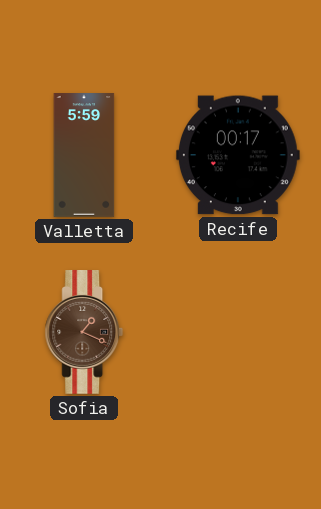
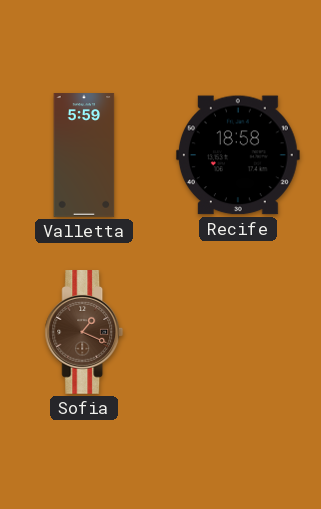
Recife: 00:17 -> 18:58 (238, 155)
